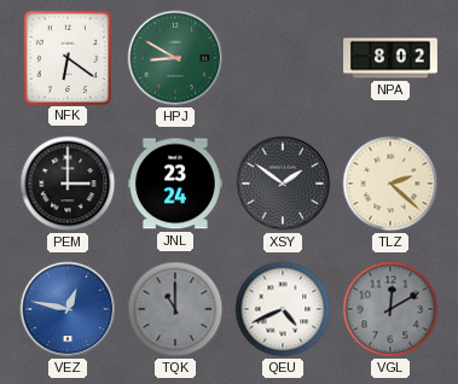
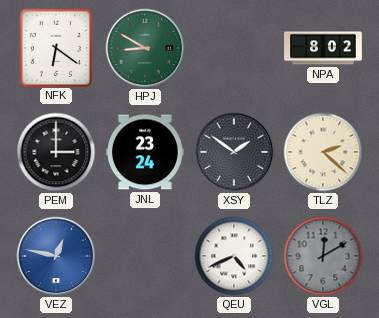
TQK: 11:00 -> none (175, 309)
